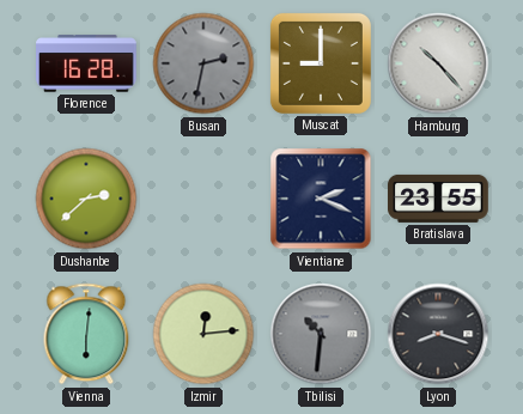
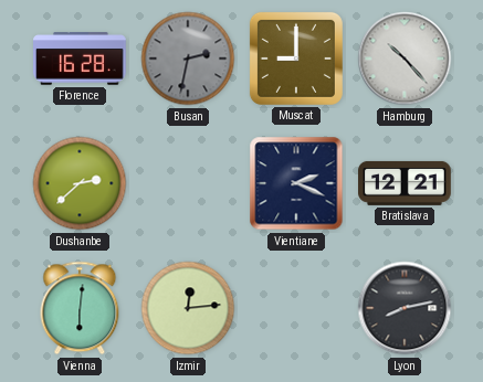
Bratislava: 23:55 -> 12:21 (406, 183)
Tbilisi: 10:31 -> none (321, 334)
Lyon: 8:18 -> 8:13 (405, 308)
